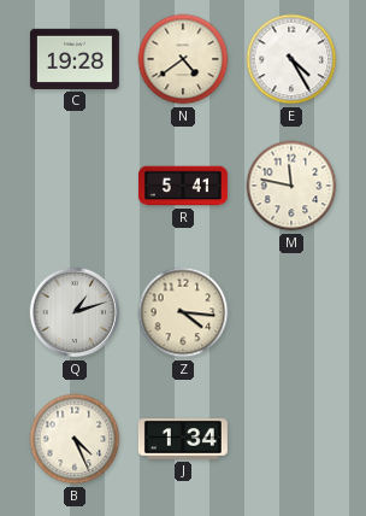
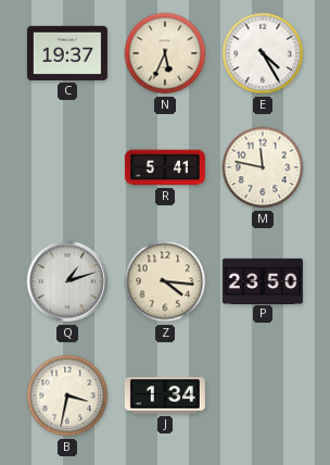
C: 19:28 -> 19:37 (67, 53)
N: 4:39 -> 5:34 (165, 53)
P: none -> 23:50 (263, 280)
B: 4:26 -> 3:32 (67, 395)
